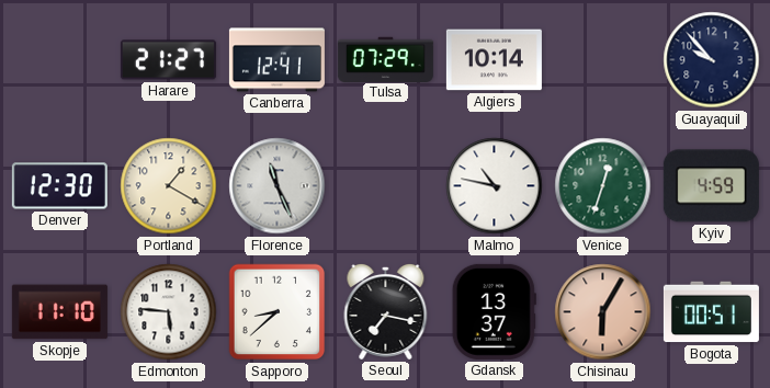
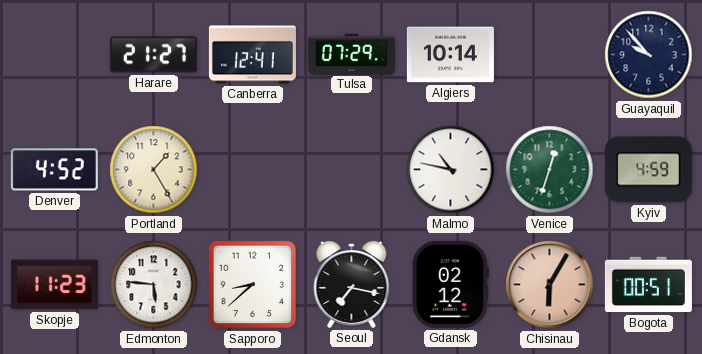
Denver: 12:30 -> 4:52 (54, 170)
Portland: 1:20 -> 1:25 (154, 170)
Florence: 11:26 -> none (278, 186)
Skopje: 11:10 -> 11:23 (54, 285)
Gdansk: 13:37 -> 02:12 (450, 284)
